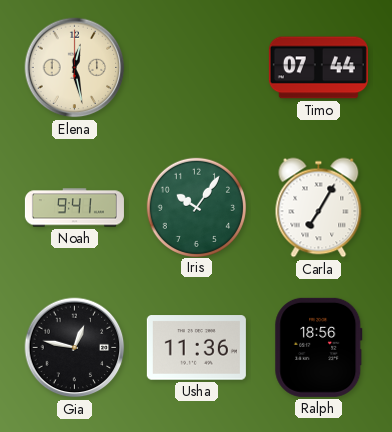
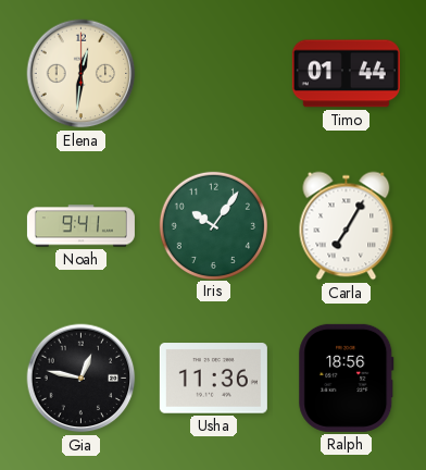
Elena: 12:28 -> 12:31 (82, 74)
Timo: 07:44 -> 01:44 (346, 74)
